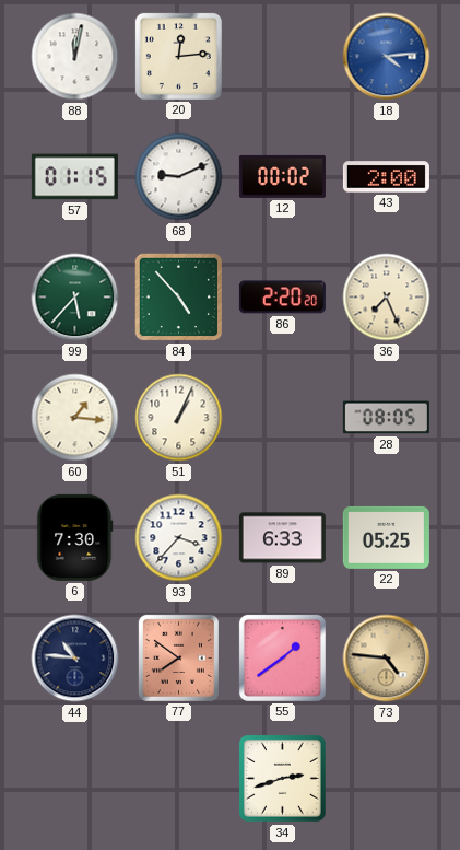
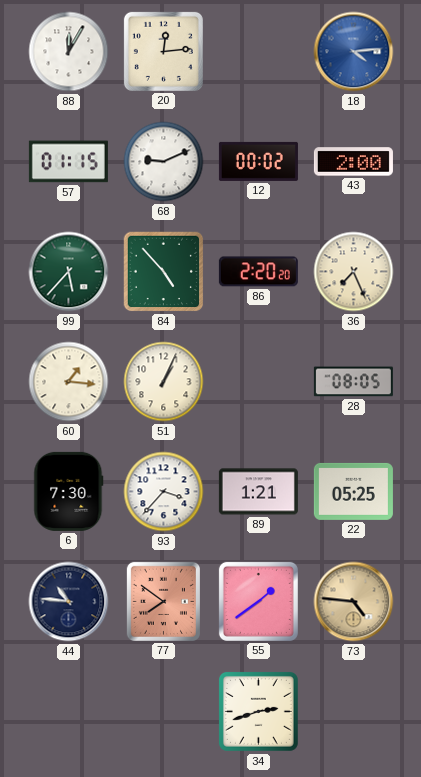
88: 12:02 -> 12:05 (69, 52)
89: 6:33 -> 1:21 (258, 492)
